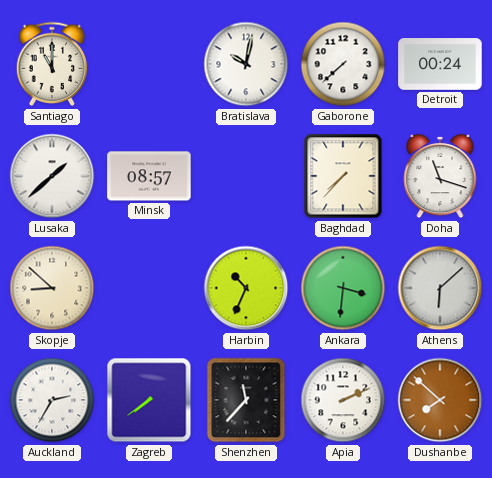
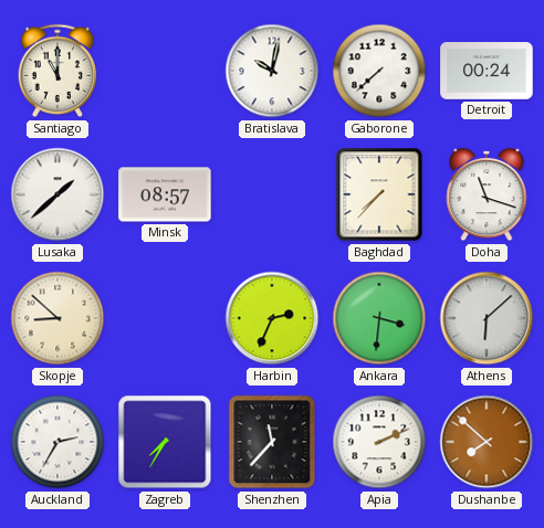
Harbin: 10:34 -> 2:34 (272, 318)
Zagreb: 7:39 -> 7:35 (165, 442)
